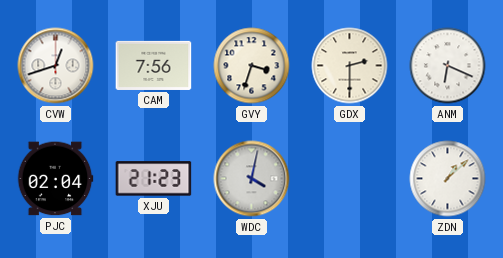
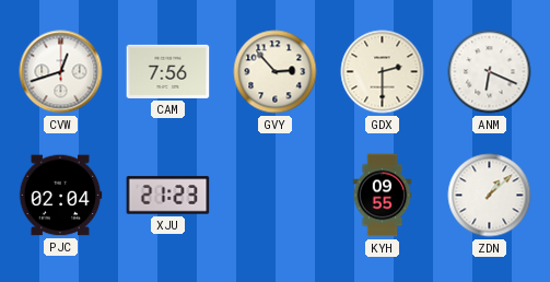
GVY: 3:33 -> 2:53 (276, 72)
WDC: 4:02 -> none (252, 179)
KYH: none -> 09:55 (383, 196)
